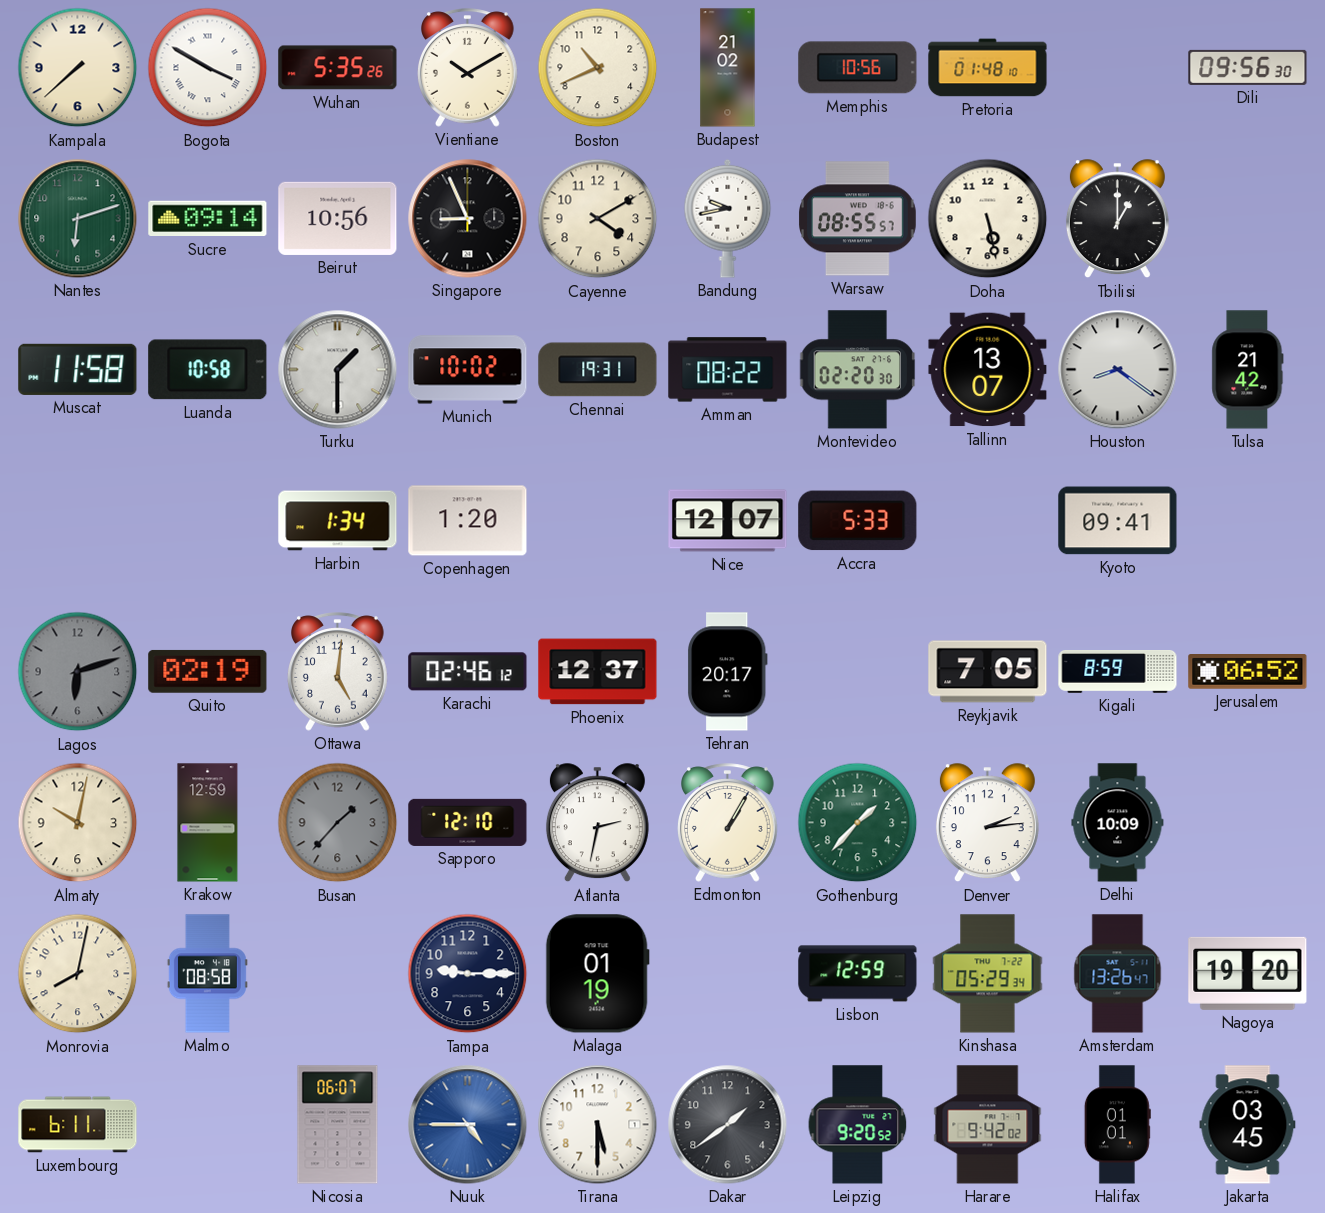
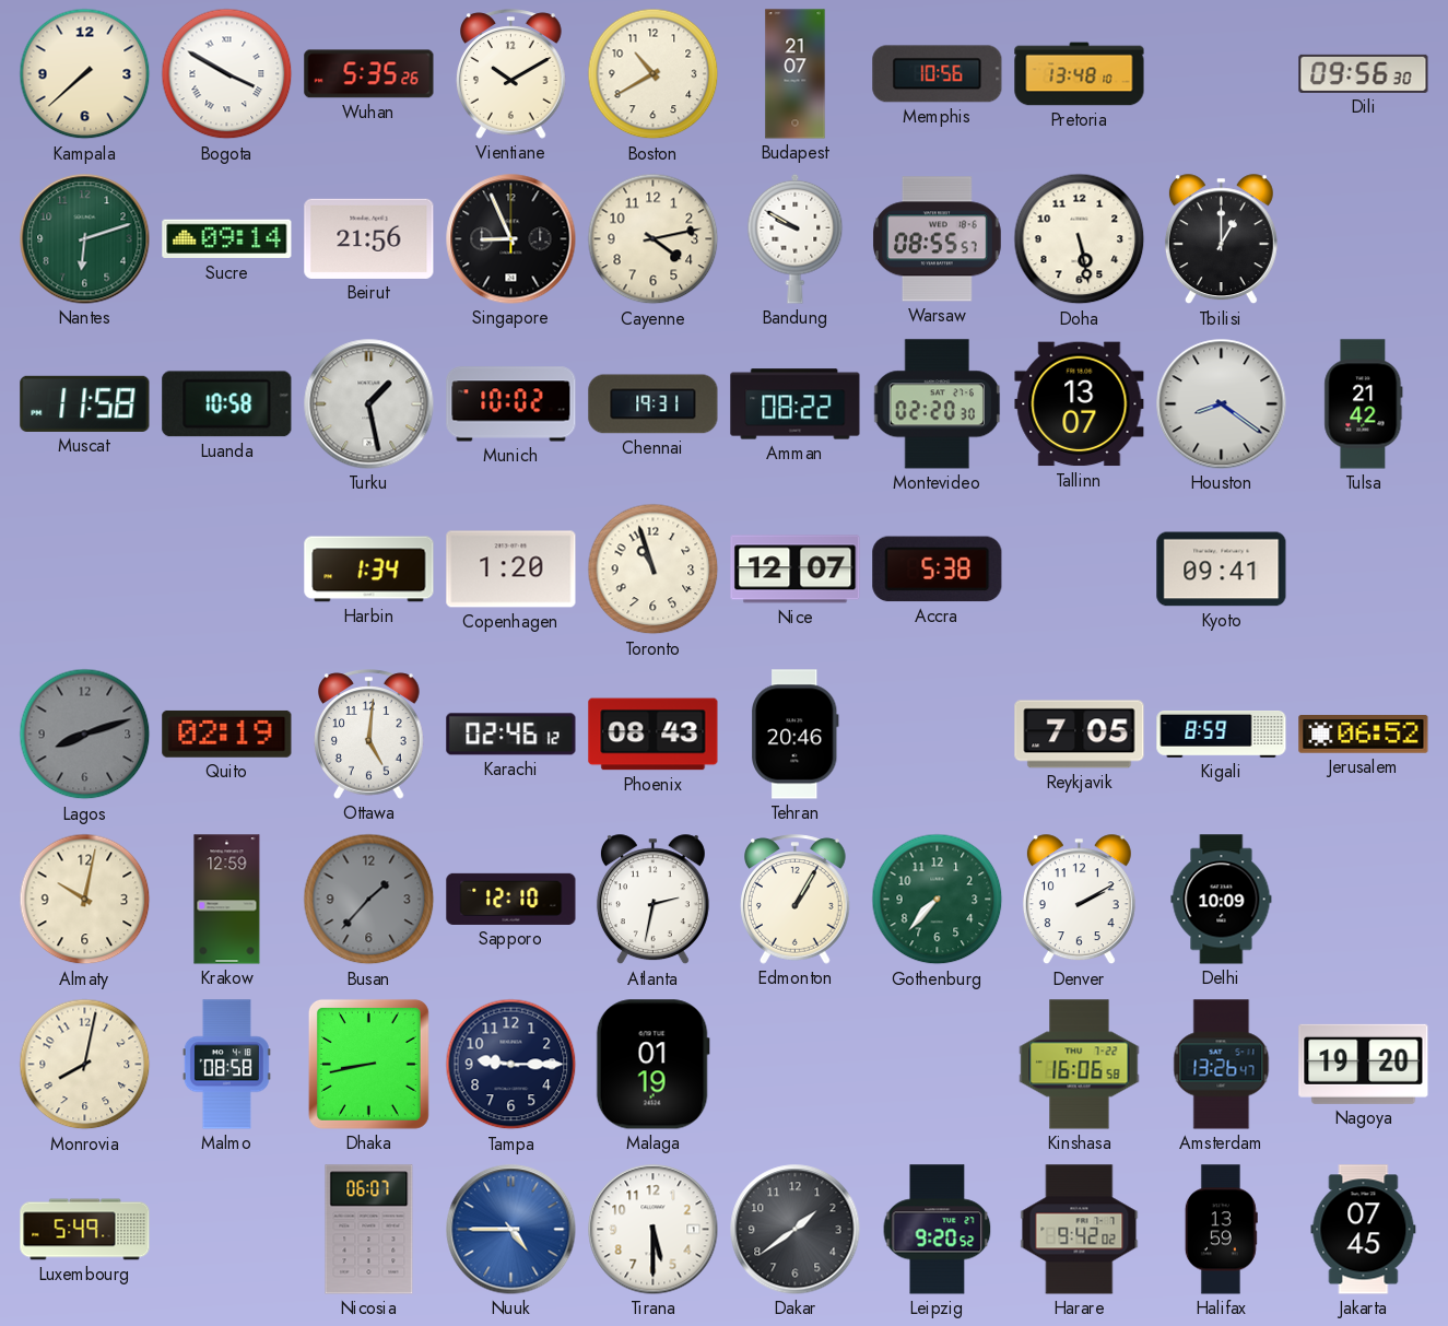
Boston: 10:41 -> 10:40 (654, 74)
Budapest: 21:02 -> 21:07 (796, 74)
Pretoria: 01:48 -> 13:48 (1080, 74)
Beirut: 10:56 -> 21:56 (369, 238)
Cayenne: 4:10 -> 4:13 (654, 239)
Bandung: 9:43 -> 9:50 (796, 238)
Turku: 1:30 -> 1:28 (369, 404)
Toronto: none -> 10:57 (654, 570)
Accra: 5:33 -> 5:38 (938, 570)
Lagos: 6:12 -> 8:12 (85, 735)
Phoenix: 12:37 -> 08:43 (654, 735)
Tehran: 20:17 -> 20:46 (796, 735)
Gothenburg: 1:37 -> 7:37 (938, 900)
Denver: 2:14 -> 2:10 (1079, 900)
Dhaka: none -> 8:43 (368, 1064)
Lisbon: 12:59 -> none (858, 974)
Kinshasa: 05:29 -> 16:06 (1080, 1065)
Luxembourg: 6:11 -> 5:49 (85, 1230)
Halifax: 01:01 -> 13:59 (1221, 1230)
Jakarta: 03:45 -> 07:45 (1364, 1230)
